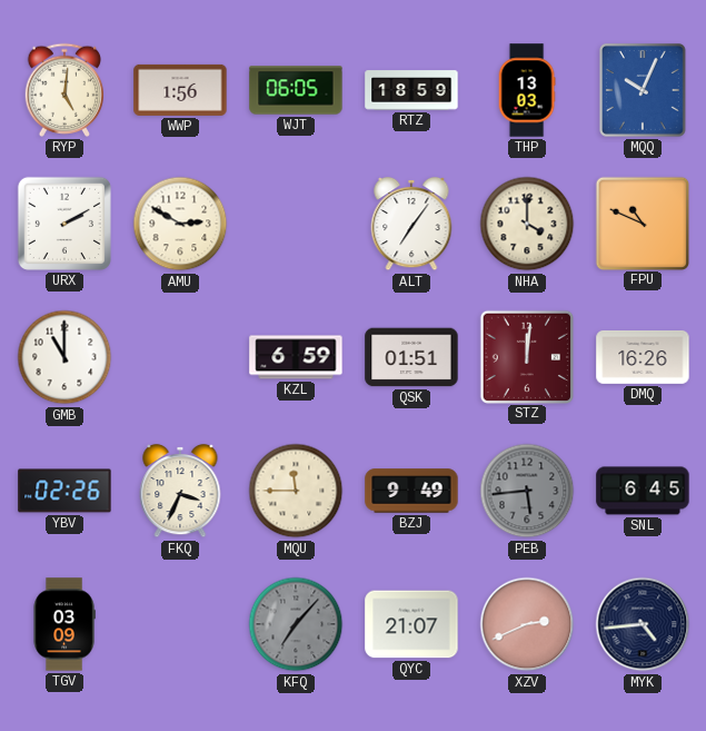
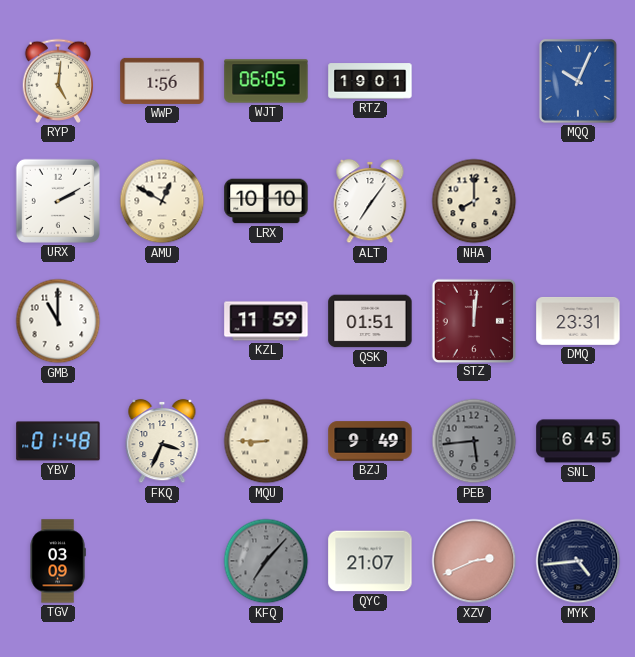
RTZ: 18:59 -> 19:01 (370, 81)
THP: 13:03 -> none (527, 90)
AMU: 2:50 -> 12:50 (162, 201)
LRX: none -> 10:10 (266, 201)
NHA: 4:00 -> 8:00 (474, 201)
FPU: 10:49 -> none (642, 223)
KZL: 6:59 -> 11:59 (266, 321)
DMQ: 16:26 -> 23:31 (578, 321)
YBV: 02:26 -> 01:48 (58, 441)
MQU: 11:45 -> 8:45 (266, 441)
